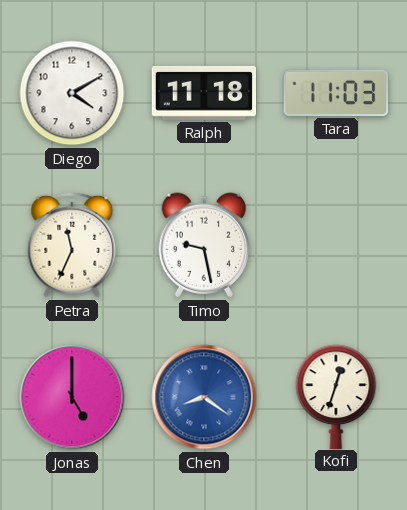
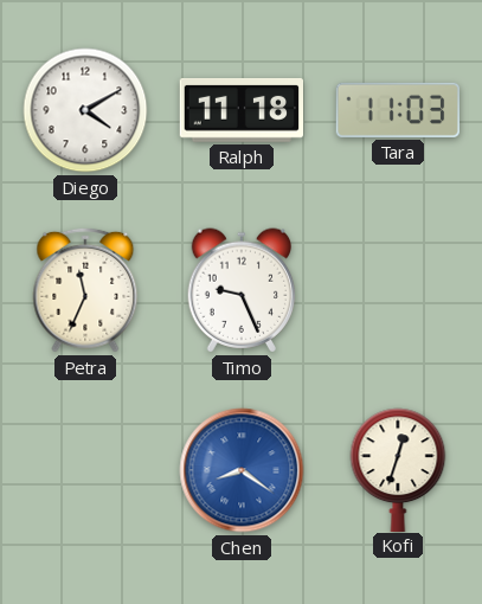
Timo: 9:28 -> 9:26 (242, 290)
Jonas: 5:00 -> none (72, 397)
